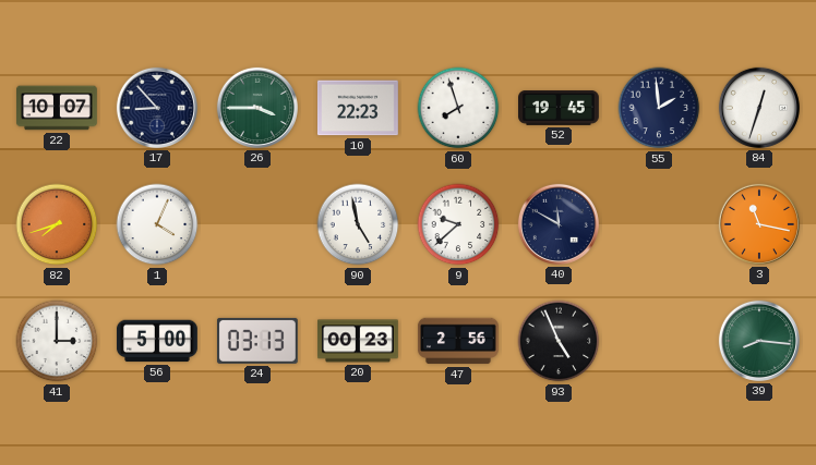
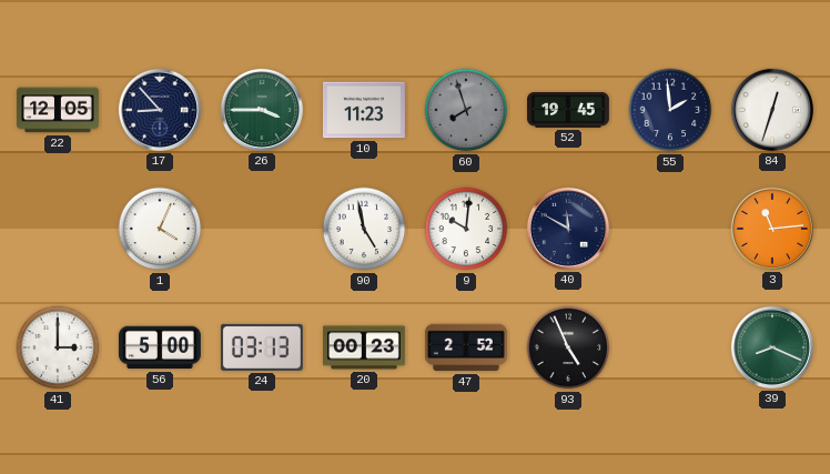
22: 10:07 -> 12:05 (59, 110)
10: 22:23 -> 11:23 (364, 110)
60 dial: white -> grey (466, 110)
82: 7:42 -> none (57, 224)
9: 9:38 -> 10:01 (466, 229)
3: 11:17 -> 11:14 (772, 229)
47: 2:56 -> 2:52 (466, 347)
39: 8:16 -> 8:19 (772, 347)
